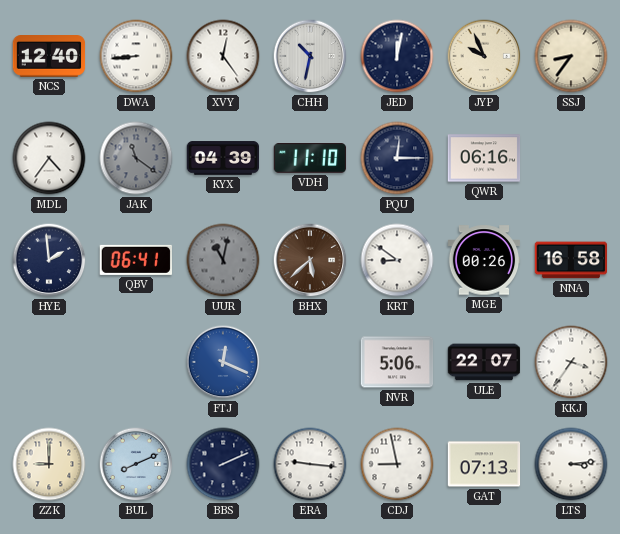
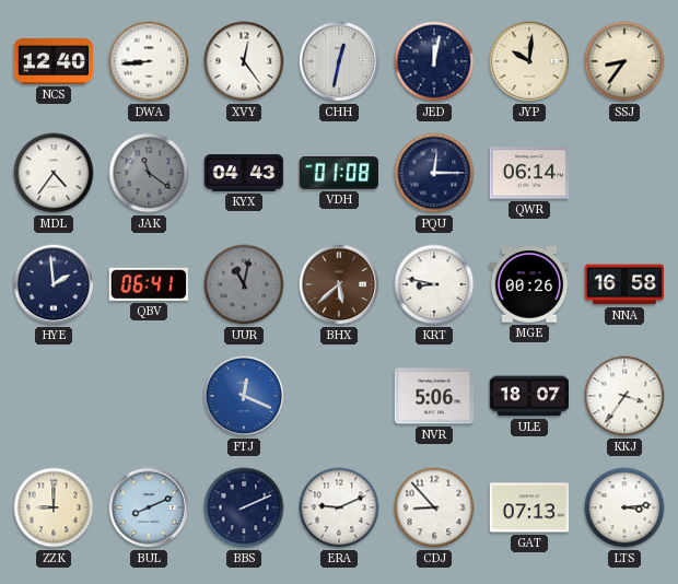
CHH: 10:32 -> 12:32 (339, 61)
JYP: 9:56 -> 10:01 (529, 61)
KYX: 04:39 -> 04:43 (244, 173)
VDH: 11:10 -> 01:08 (339, 174)
QWR: 06:16 -> 06:14 (529, 173)
KRT: 8:51 -> 8:47 (434, 284)
ULE: 22:07 -> 18:07 (529, 396)
ERA: 9:16 -> 9:11 (339, 507)
CDJ: 8:58 -> 8:53 (434, 507)
